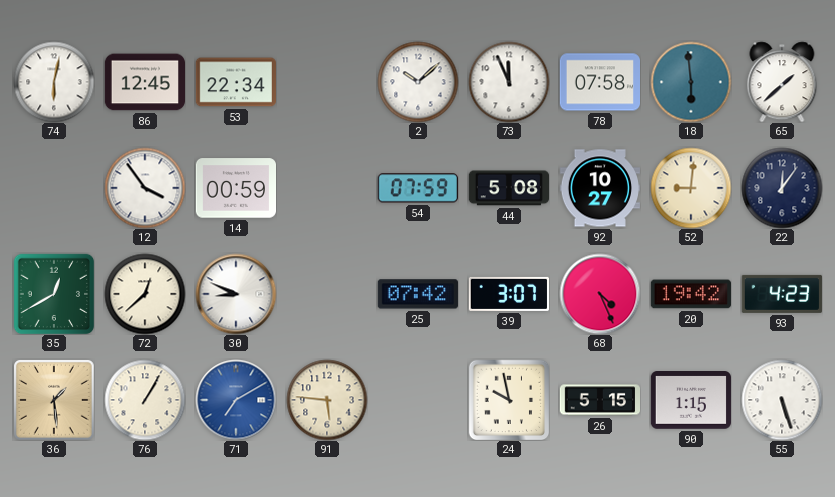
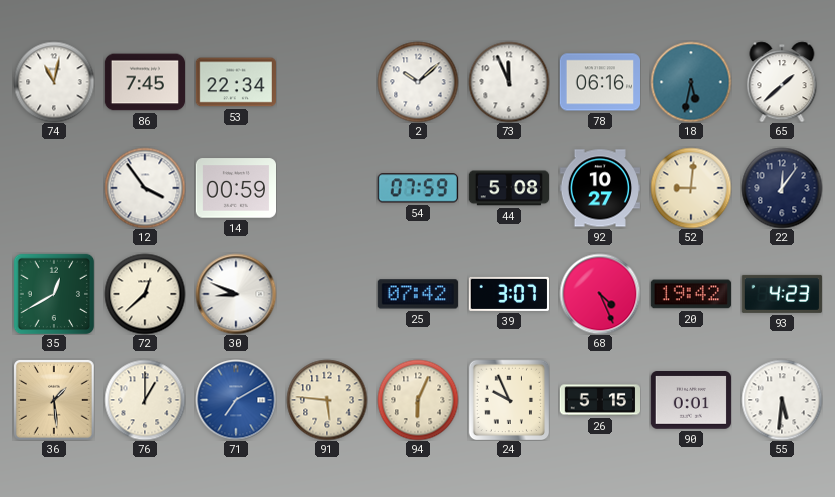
74: 6:02 -> 11:02 (54, 82)
86: 12:45 -> 7:45 (144, 82)
78: 07:58 -> 06:16 (599, 82)
18: 5:59 -> 5:32 (691, 82)
76: 1:05 -> 1:00 (145, 400)
94: none -> 6:04 (418, 400)
24: 9:58 -> 9:56 (509, 400)
90: 1:15 -> 0:01 (691, 400)
55: 5:27 -> 5:31 (782, 400)
